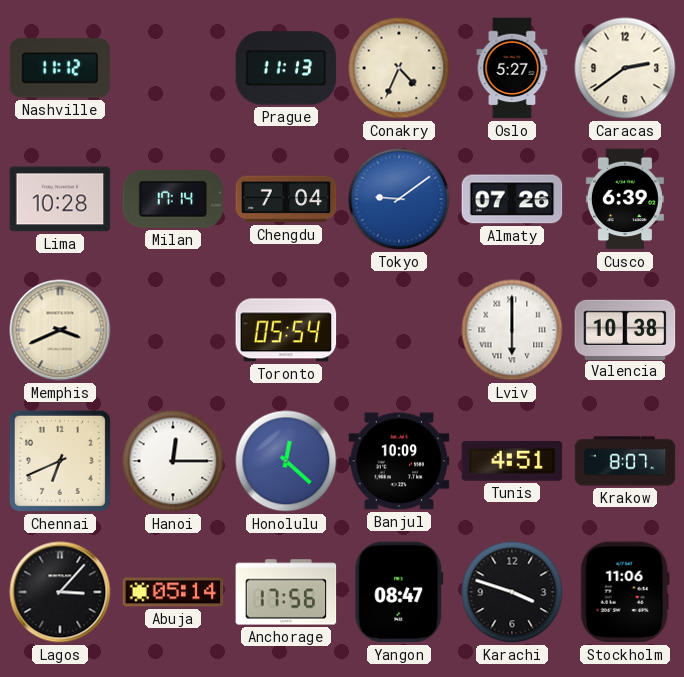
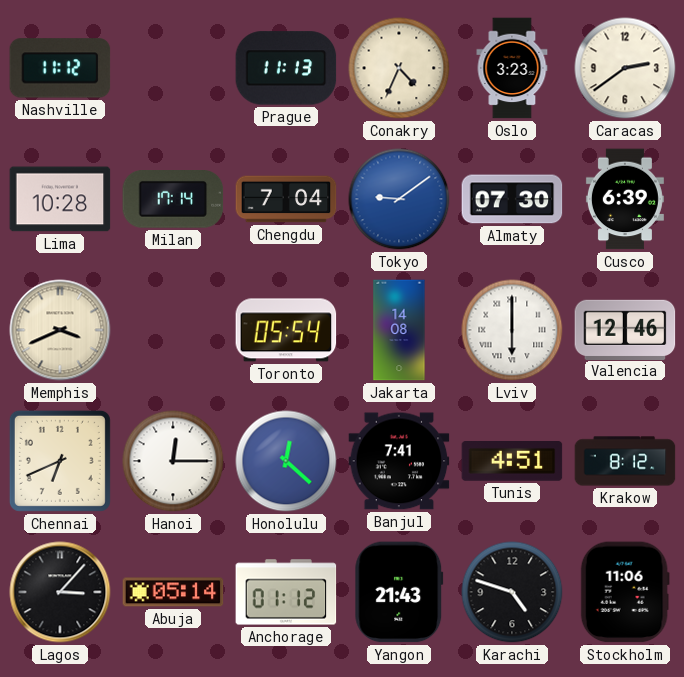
Oslo: 5:27 -> 3:23 (512, 68)
Almaty: 07:26 -> 07:30 (512, 199)
Jakarta: none -> 14:08 (399, 330)
Valencia: 10:38 -> 12:46 (625, 329)
Banjul: 10:09 -> 7:41 (399, 461)
Krakow: 8:07 -> 8:12 (625, 461)
Anchorage: 17:56 -> 01:12 (286, 592)
Yangon: 08:47 -> 21:43 (399, 592)
Karachi: 3:48 -> 4:48 (512, 592)
